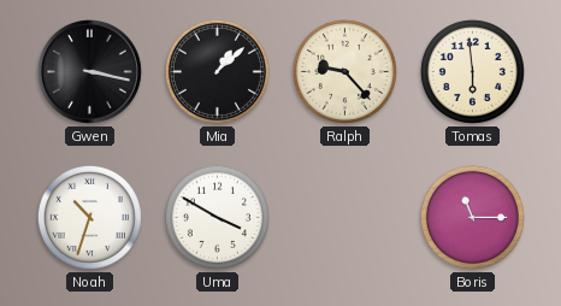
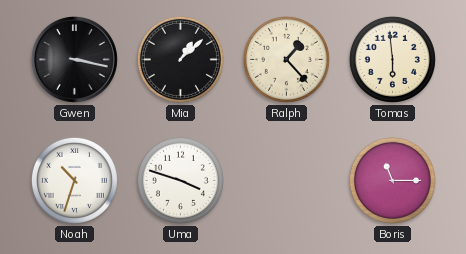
Ralph: 9:23 -> 1:23 (286, 59)
Uma: 3:50 -> 3:48 (180, 180)
